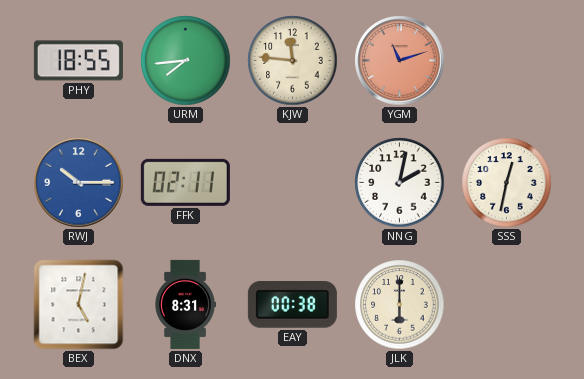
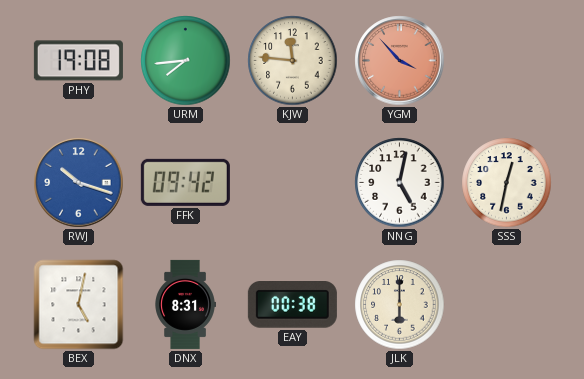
PHY: 18:55 -> 19:08 (78, 61)
YGM: 11:12 -> 3:53 (400, 61)
RWJ: 10:15 -> 10:18 (79, 183)
FFK: 02:11 -> 09:42 (185, 182)
NNG: 2:02 -> 5:02 (400, 183)
